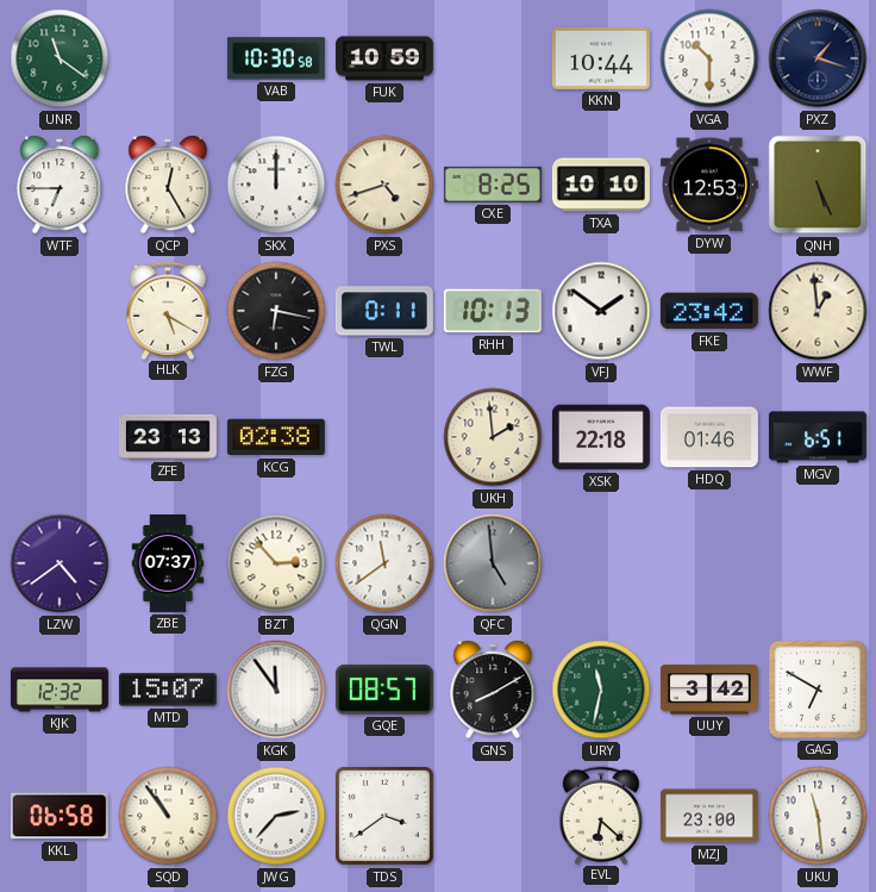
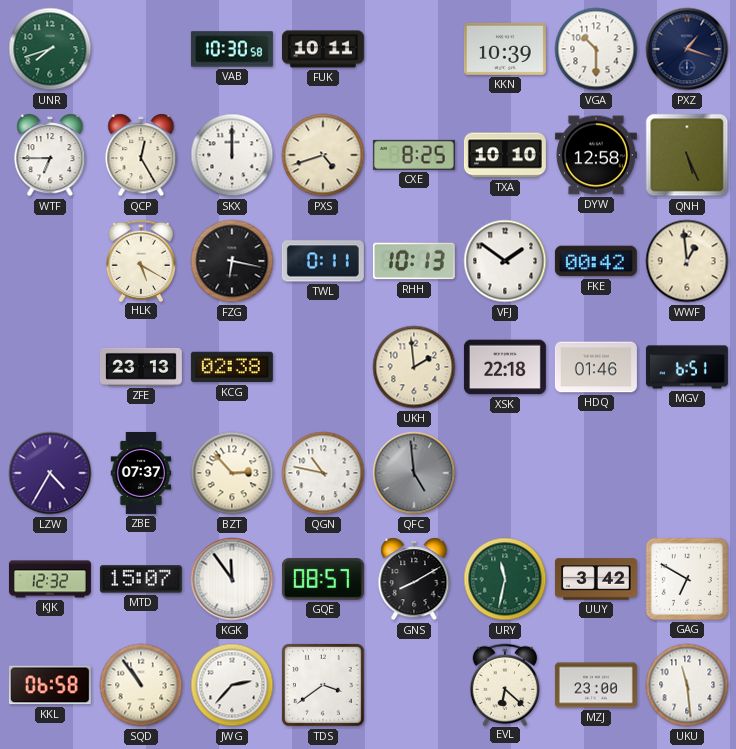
UNR: 11:21 -> 7:42 (50, 49)
FUK: 10:59 -> 10:11 (323, 49)
KKN: 10:44 -> 10:39 (505, 49)
DYW: 12:53 -> 12:58 (596, 155)
FKE: 23:42 -> 00:42 (596, 261)
LZW: 4:39 -> 4:35 (50, 473)
QGN: 11:39 -> 10:47 (323, 473)
